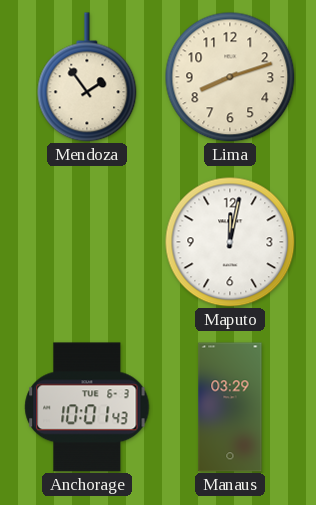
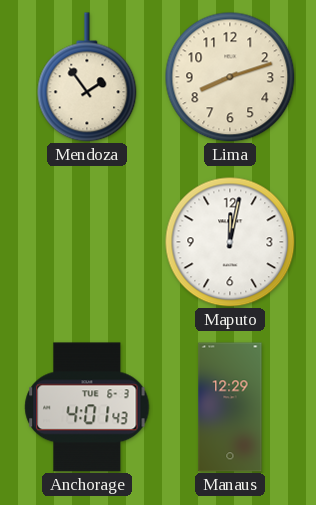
Anchorage: 10:01 -> 4:01 (87, 407)
Manaus: 03:29 -> 12:29 (230, 407)
